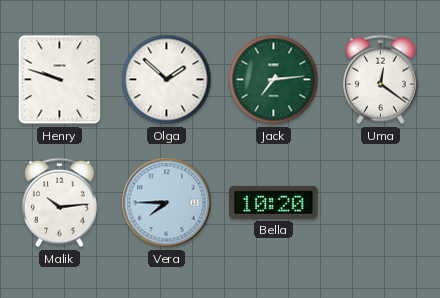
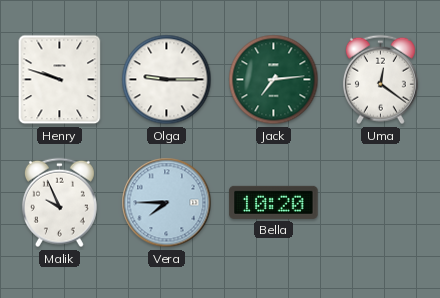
Olga: 1:52 -> 9:15 (167, 80)
Malik: 10:14 -> 9:56 (59, 203)
